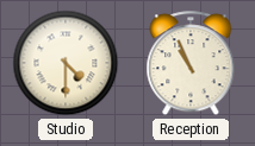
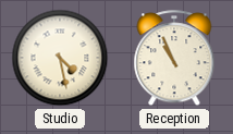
Studio: 4:30 -> 4:28 (60, 58)
